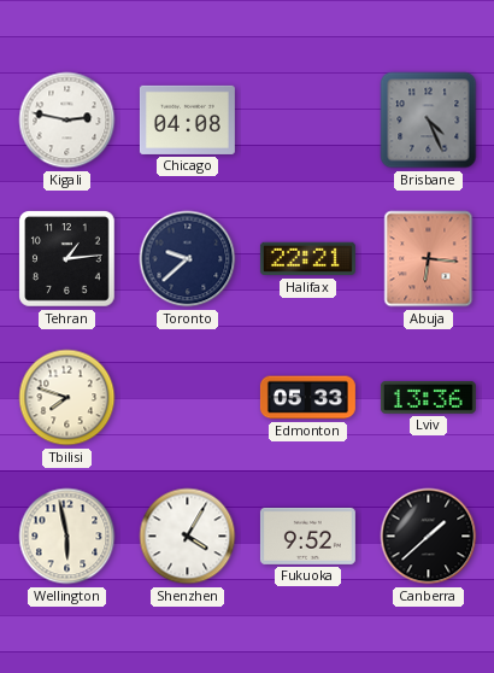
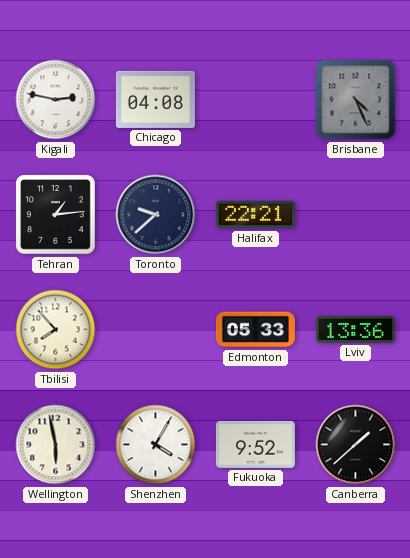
Abuja: 6:16 -> none (429, 259)
Tbilisi: 7:48 -> 7:53 (56, 330)
